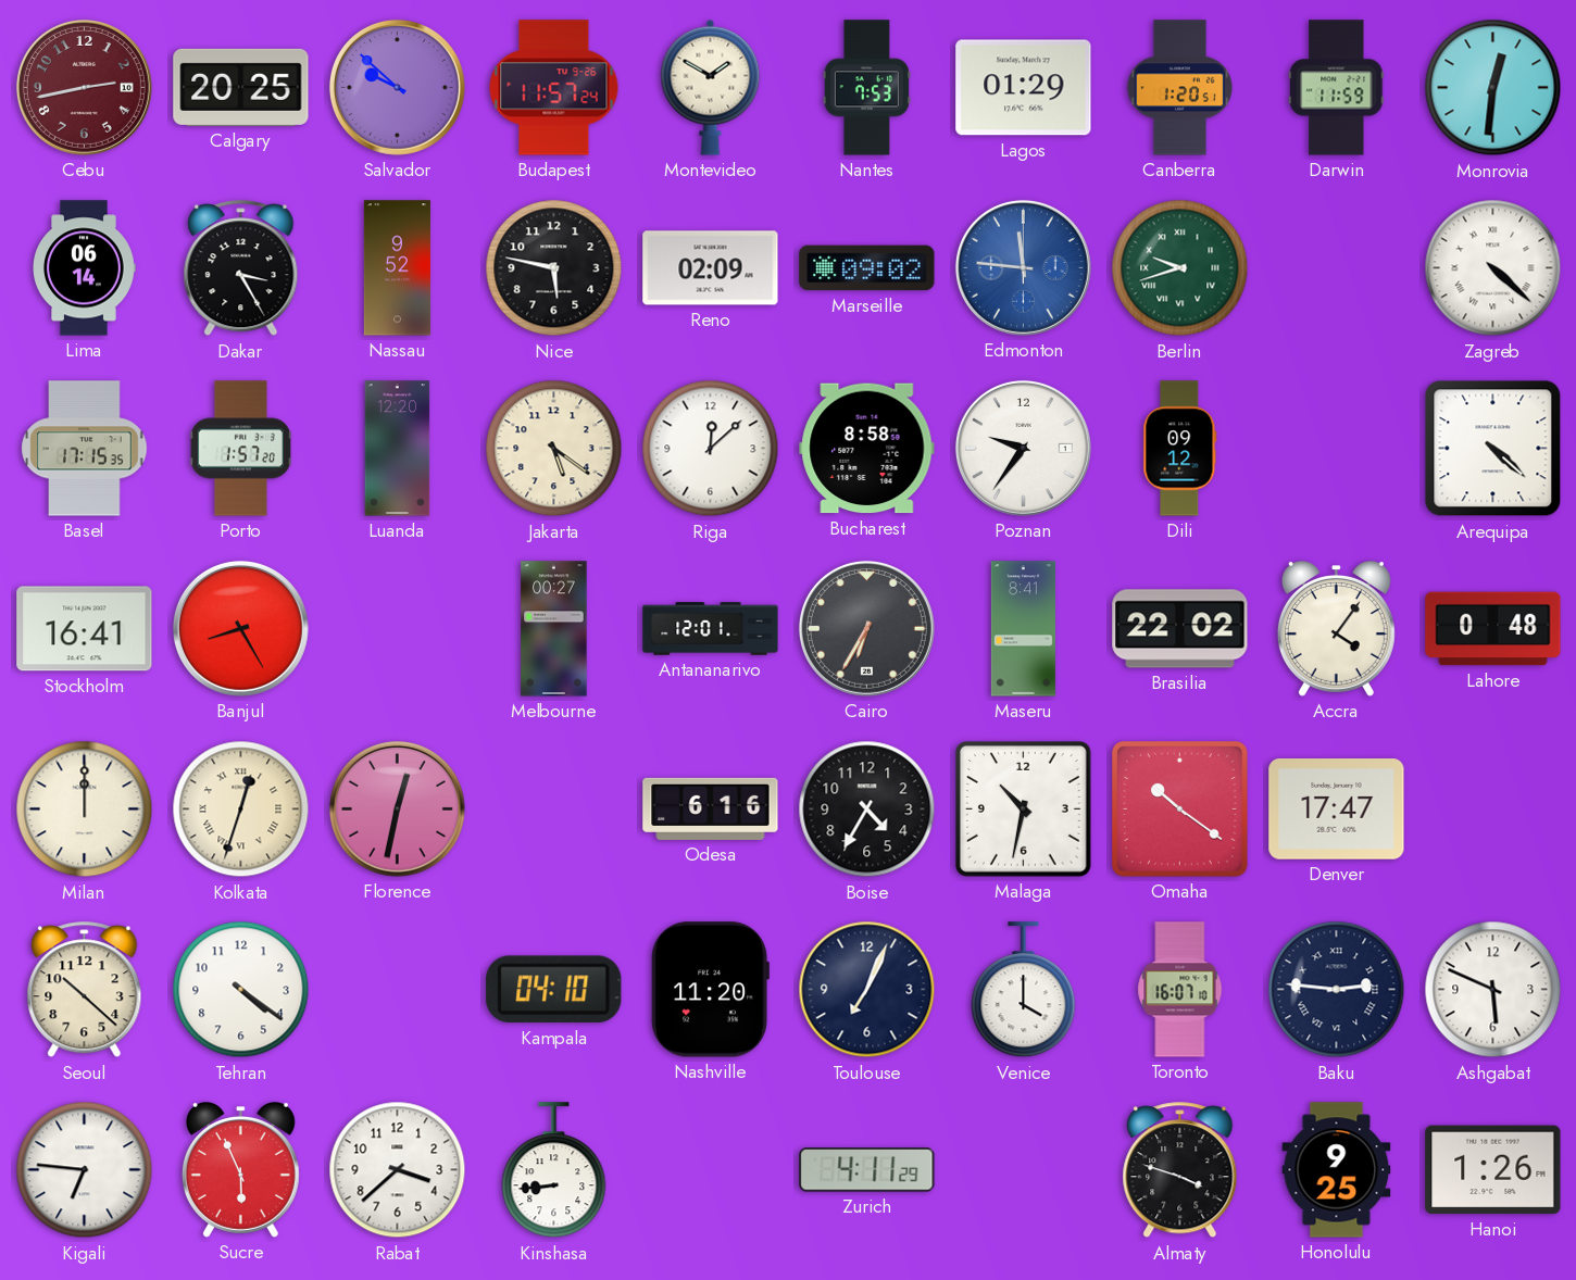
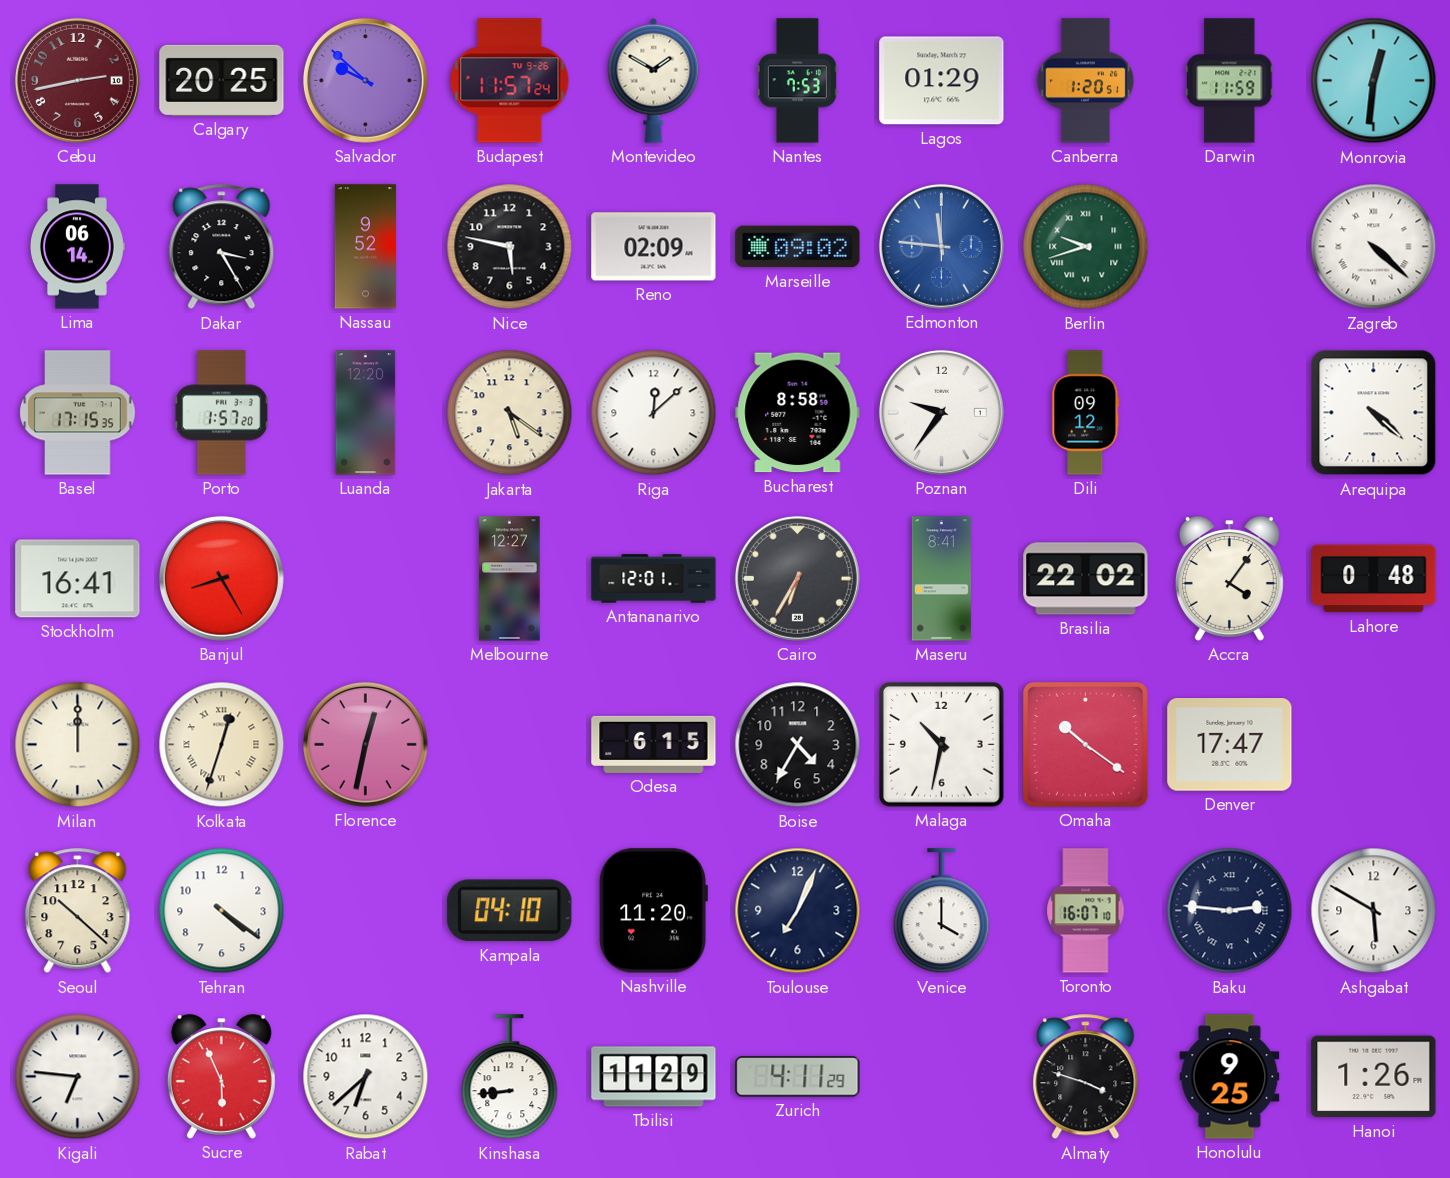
Melbourne: 00:27 -> 12:27 (510, 579)
Odesa: 6:16 -> 6:15 (654, 744)
Ashgabat: 5:49 -> 5:50 (1374, 911)
Rabat: 3:38 -> 6:38 (366, 1077)
Tbilisi: none -> 11:29 (654, 1077)
